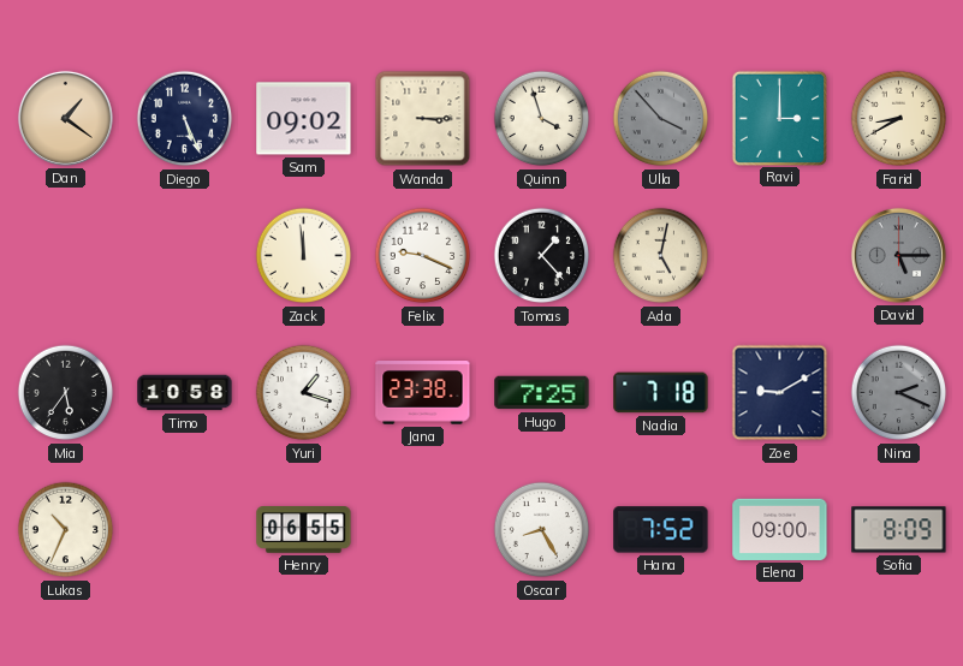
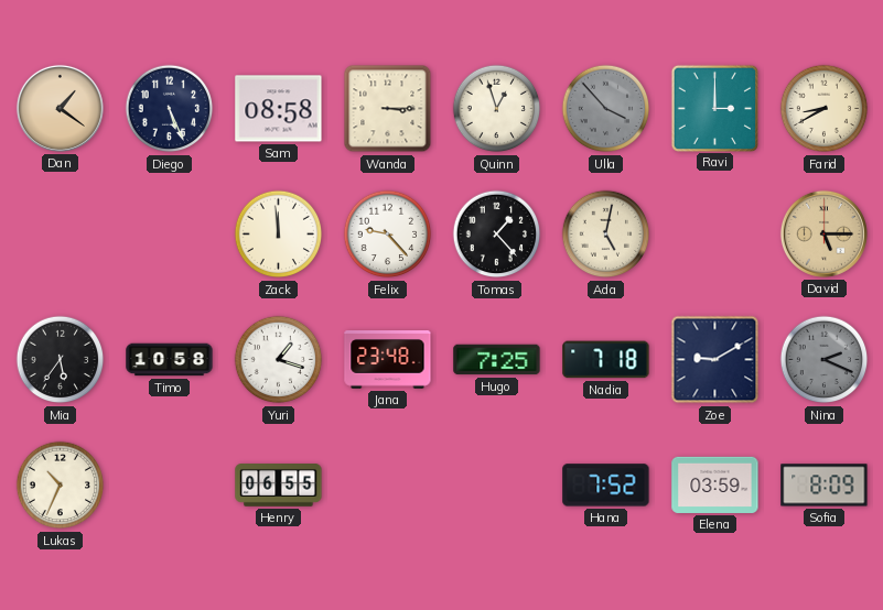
Sam: 09:02 -> 08:58 (279, 109)
Quinn: 3:57 -> 12:57 (497, 109)
Felix: 9:19 -> 9:23 (388, 235)
David dial: grey -> champagne (823, 233)
Jana: 23:38 -> 23:48 (388, 360)
Oscar: 8:25 -> none (542, 530)
Elena: 09:00 -> 03:59 (715, 484)
